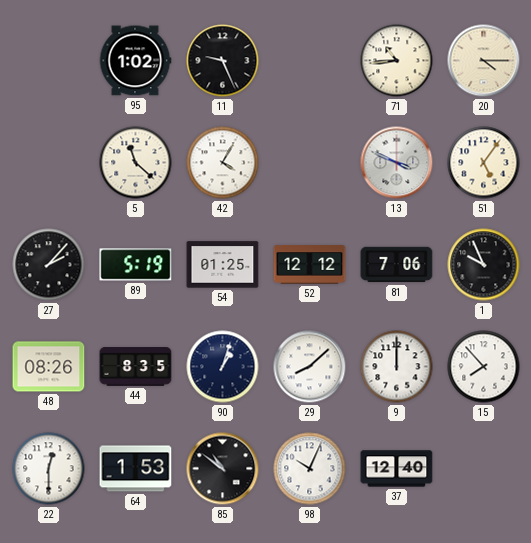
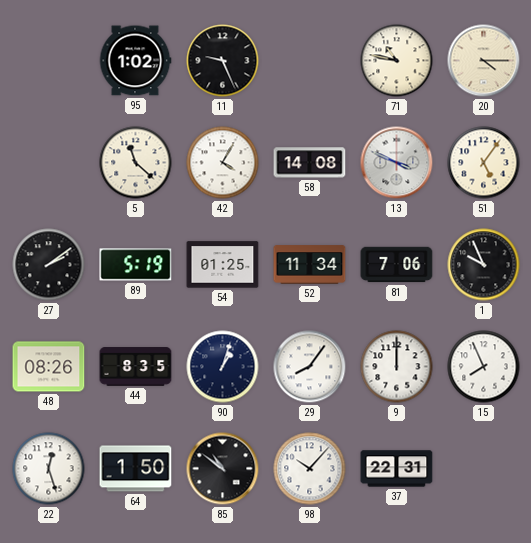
71: 10:44 -> 10:47 (397, 61)
58: none -> 14:08 (310, 163)
27: 2:07 -> 2:09 (49, 265)
52: 12:12 -> 11:34 (310, 265)
29: 8:08 -> 8:06 (310, 367)
15: 7:53 -> 7:56 (484, 367)
22: 12:30 -> 12:27 (49, 469)
64: 1:53 -> 1:50 (136, 469)
98: 10:04 -> 10:07 (310, 469)
37: 12:40 -> 22:31 (397, 469)
